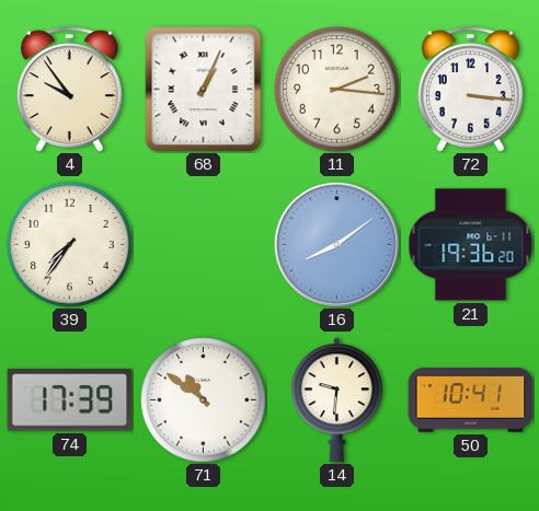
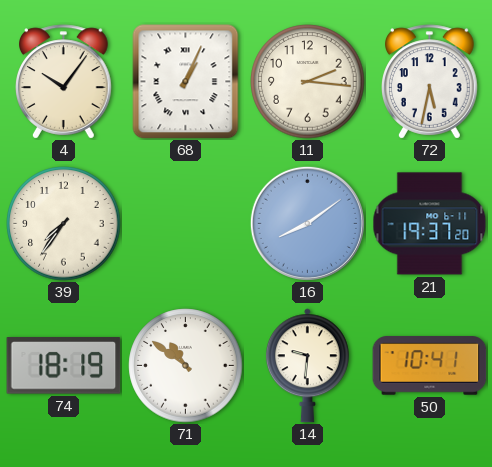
4: 9:54 -> 10:06 (64, 82)
72: 3:16 -> 5:32 (430, 82)
21: 19:36 -> 19:37 (430, 224)
74: 17:39 -> 18:19 (64, 366)
